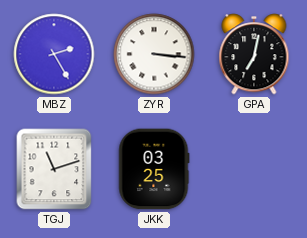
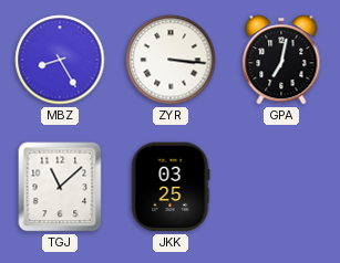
MBZ: 2:25 -> 8:25 (60, 60)
TGJ: 11:12 -> 11:08 (60, 187)
